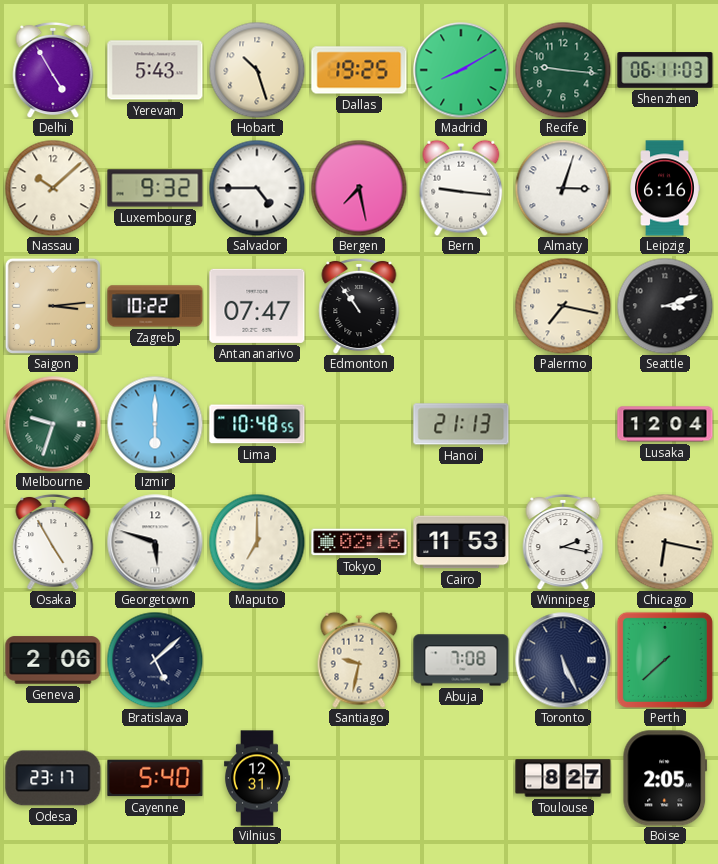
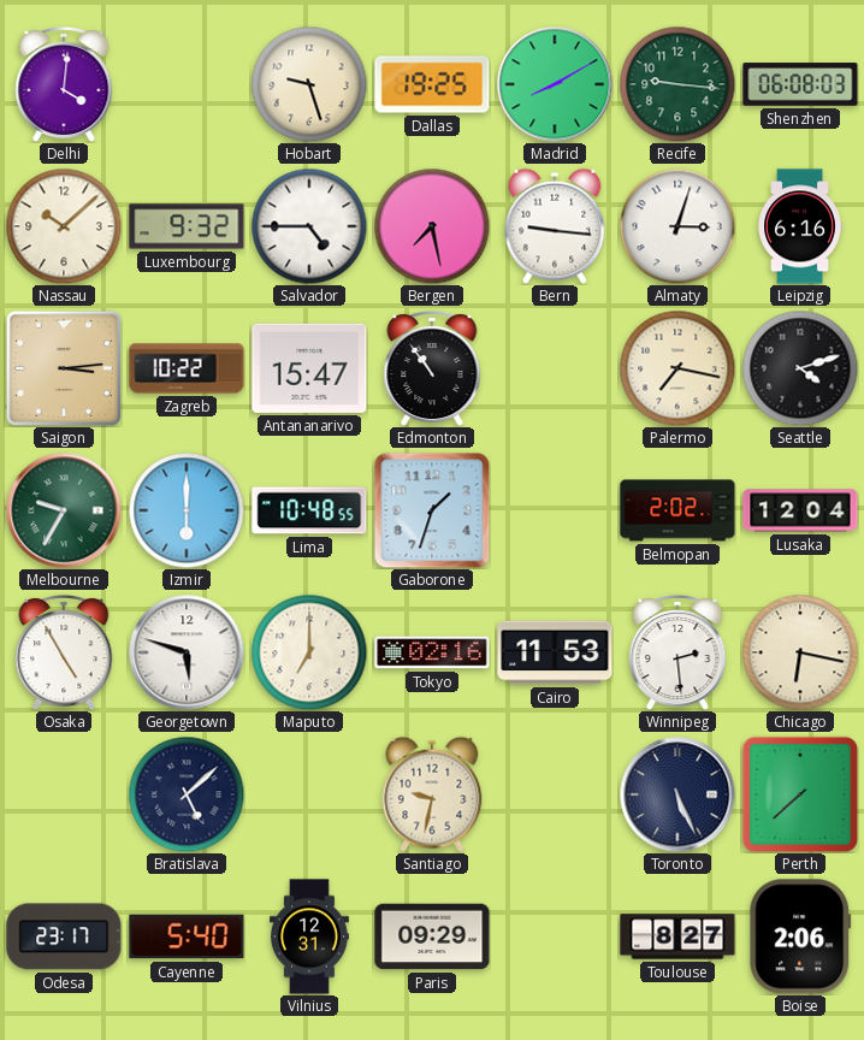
Delhi: 4:55 -> 4:01 (64, 84)
Yerevan: 5:43 -> none (155, 70)
Hobart: 10:27 -> 9:27 (309, 84)
Shenzhen: 06:11 -> 06:08 (800, 84)
Antananarivo: 07:47 -> 15:47 (309, 368)
Seattle: 3:12 -> 4:12 (800, 368)
Melbourne: 9:33 -> 9:35 (64, 510)
Gaborone: none -> 1:33 (432, 510)
Hanoi: 21:13 -> none (461, 424)
Belmopan: none -> 2:02 (677, 510)
Winnipeg: 2:17 -> 2:29 (677, 652)
Geneva: 2:06 -> none (53, 660)
Abuja: 7:08 -> none (461, 660)
Paris: none -> 09:29 (432, 936)
Boise: 2:05 -> 2:06 (800, 936)
